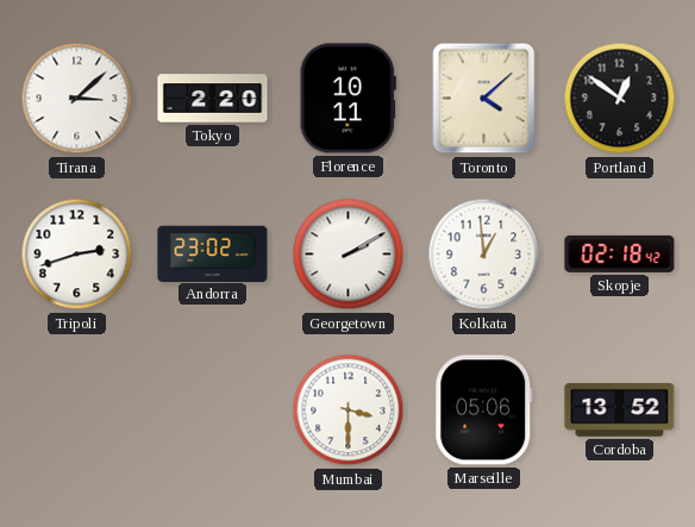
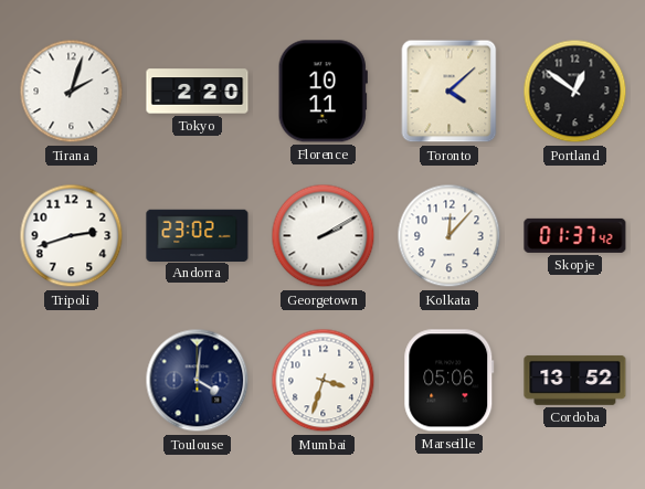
Tirana: 3:08 -> 2:03 (72, 92)
Kolkata: 12:59 -> 12:07 (450, 236)
Skopje: 02:18 -> 01:37 (575, 235)
Toulouse: none -> 4:01 (198, 381)
Mumbai: 3:30 -> 3:33 (324, 381)
